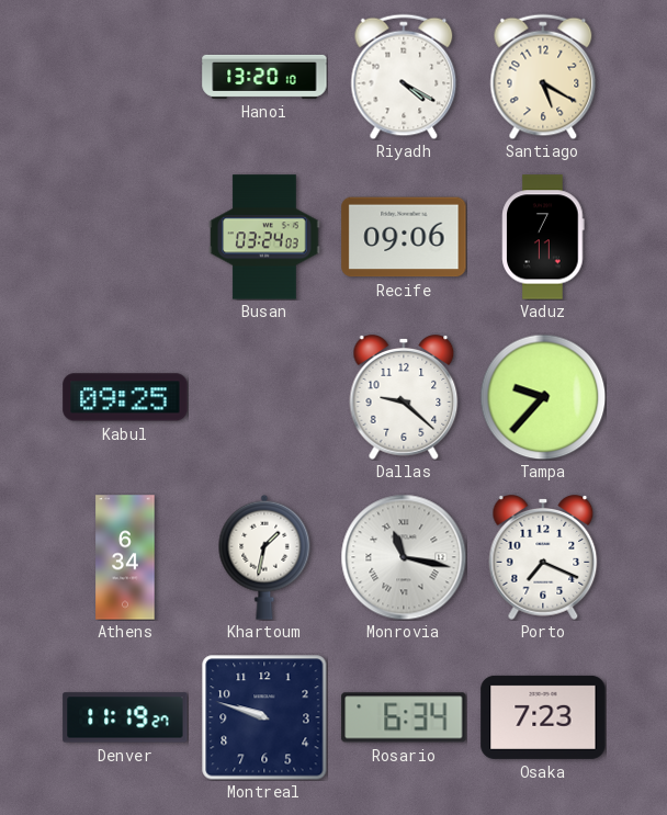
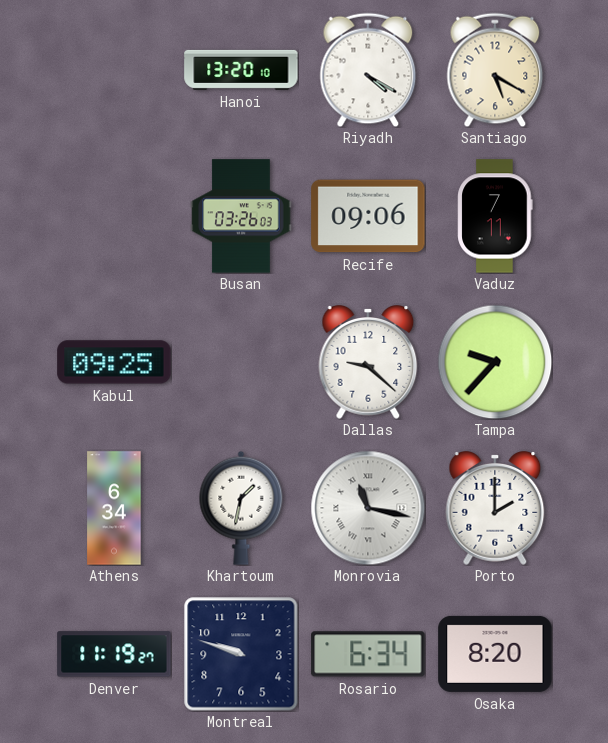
Busan: 03:24 -> 03:26 (241, 216)
Porto: 7:19 -> 2:00 (495, 509)
Osaka: 7:23 -> 8:20 (495, 654)
